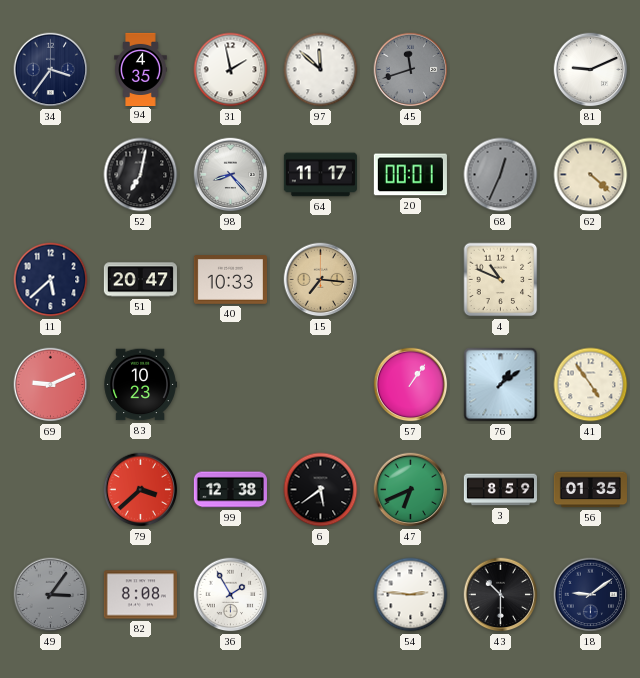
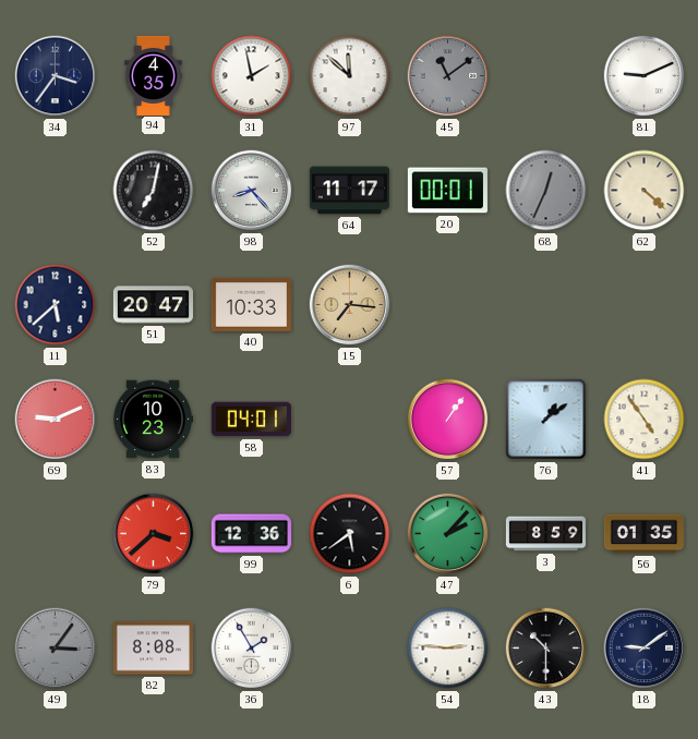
45: 11:42 -> 11:09 (448, 76)
4: 10:49 -> none (501, 280)
58: none -> 04:01 (251, 420)
99: 12:38 -> 12:36 (251, 534)
47: 6:41 -> 2:07 (448, 534)
